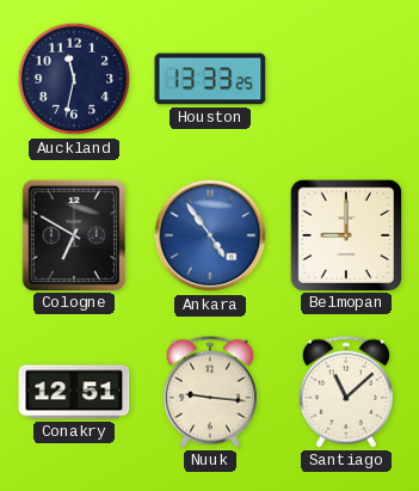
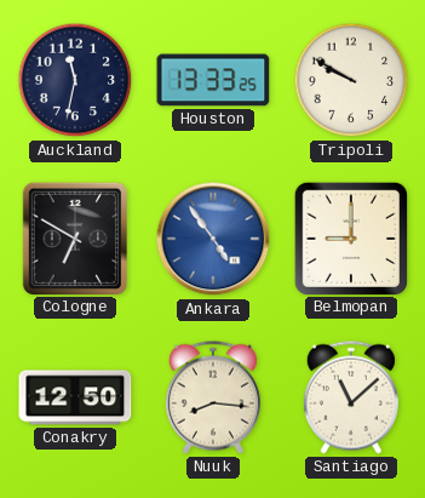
Tripoli: none -> 9:50 (351, 80)
Conakry: 12:51 -> 12:50 (75, 397)
Nuuk: 9:16 -> 8:16 (213, 397)
